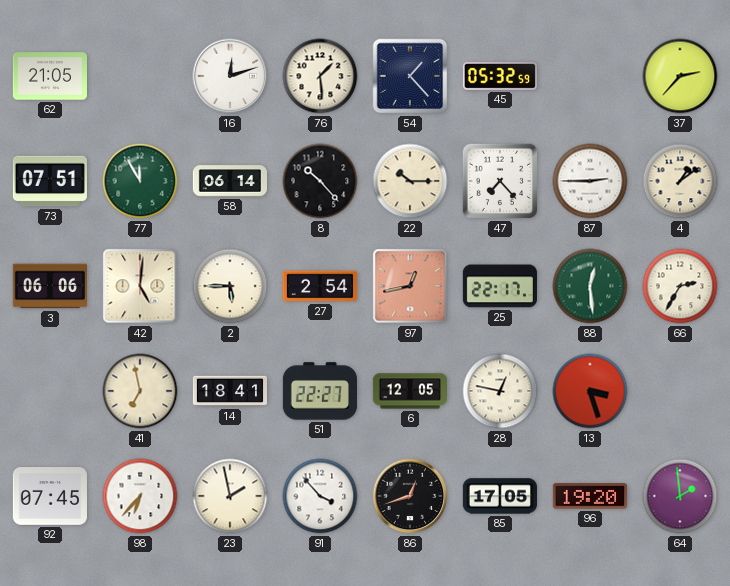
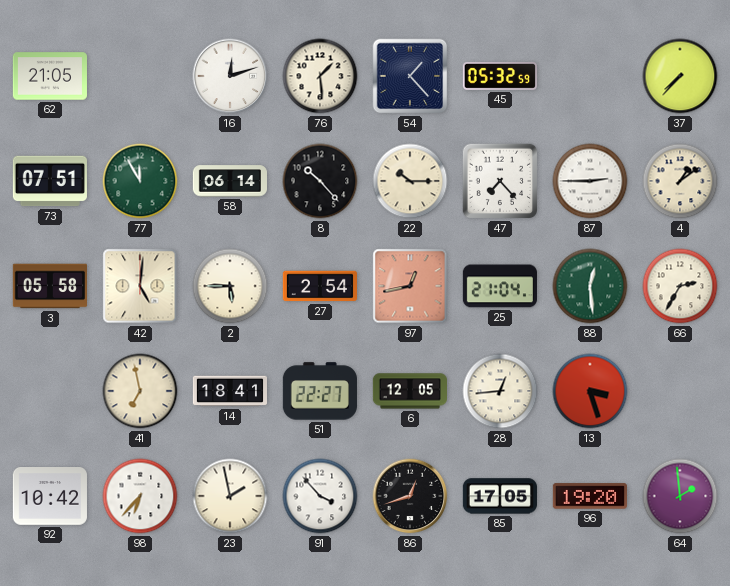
37: 2:37 -> 7:37 (680, 76)
3: 06:06 -> 05:58 (49, 286)
25: 22:17 -> 21:04 (500, 286)
28: 12:47 -> 12:44 (500, 391)
92: 07:45 -> 10:42 (50, 497)
